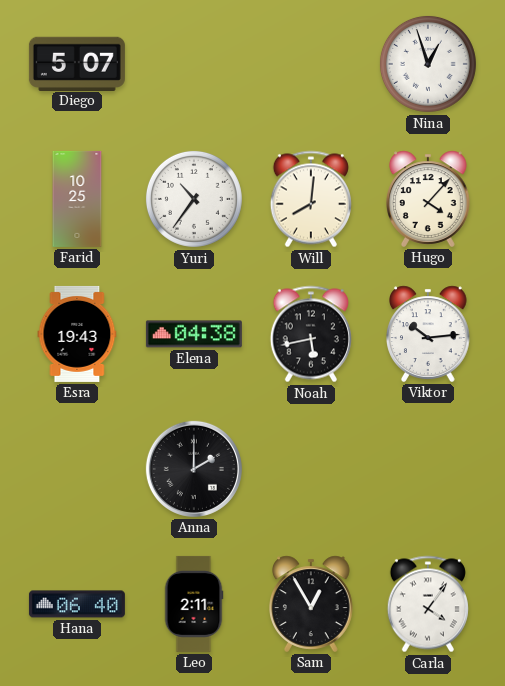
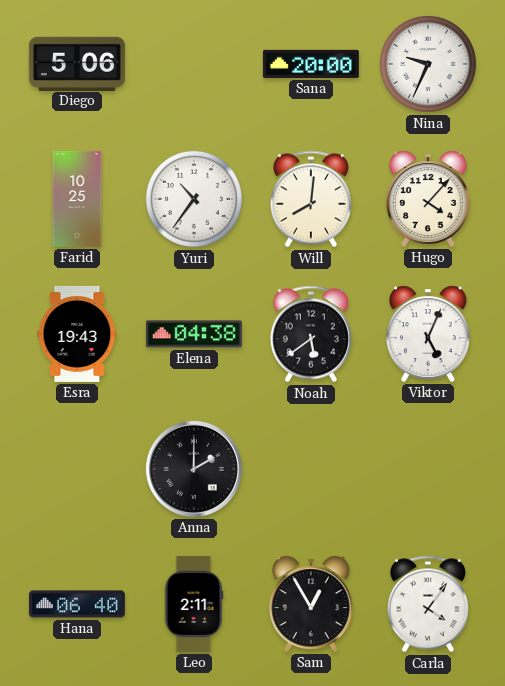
Diego: 5:07 -> 5:06 (77, 63)
Sana: none -> 20:00 (311, 64)
Nina: 12:57 -> 9:34 (428, 64)
Noah: 5:43 -> 5:39 (311, 334)
Viktor: 10:14 -> 5:04 (429, 334)
